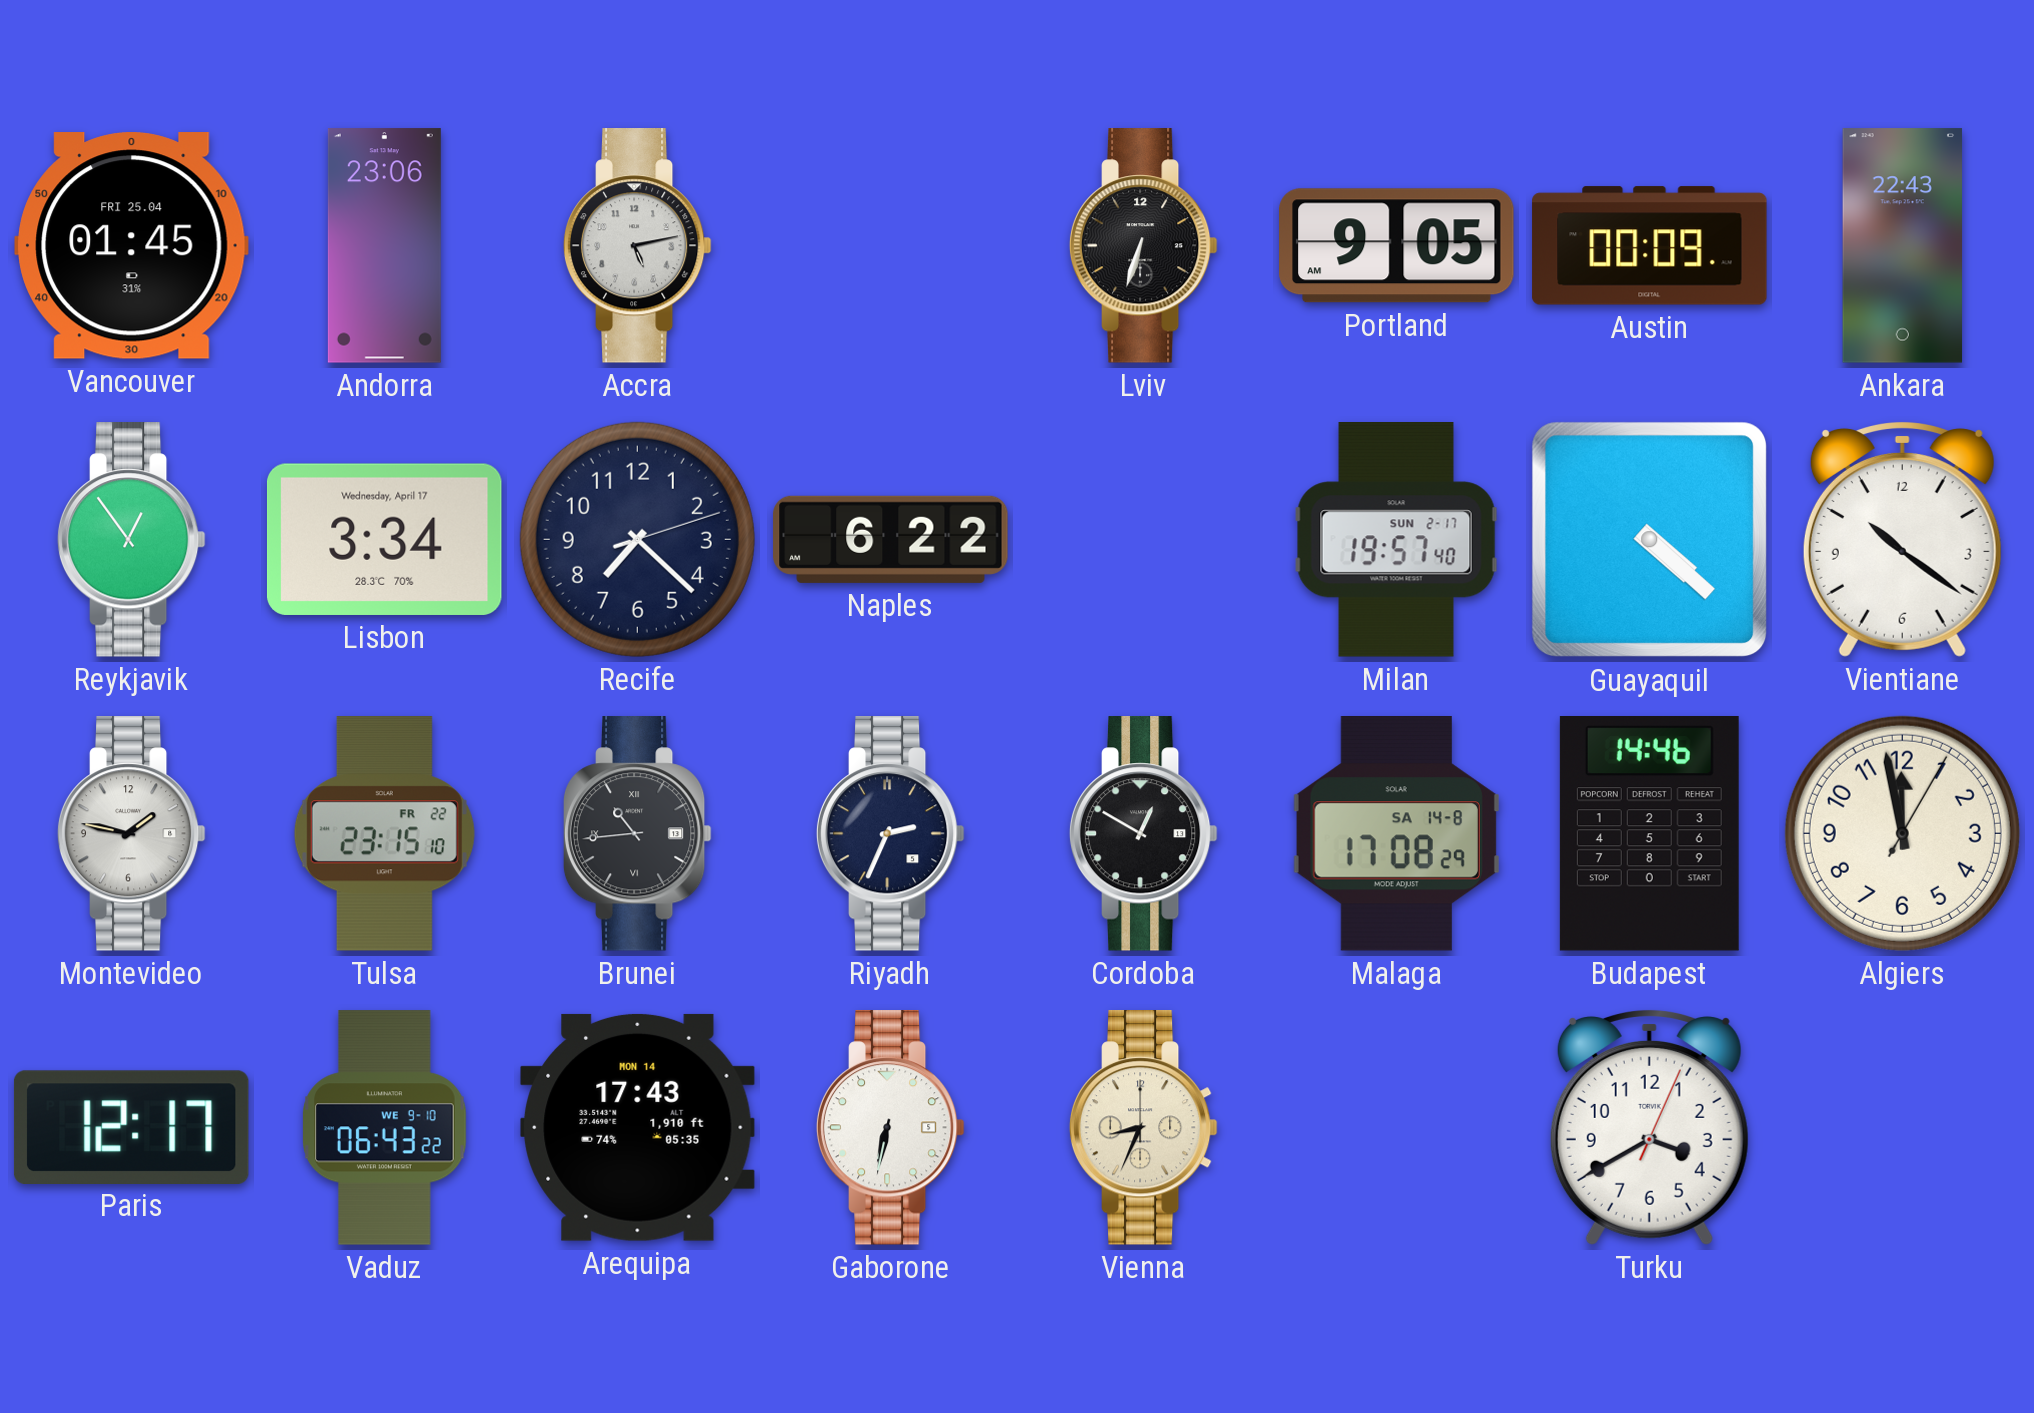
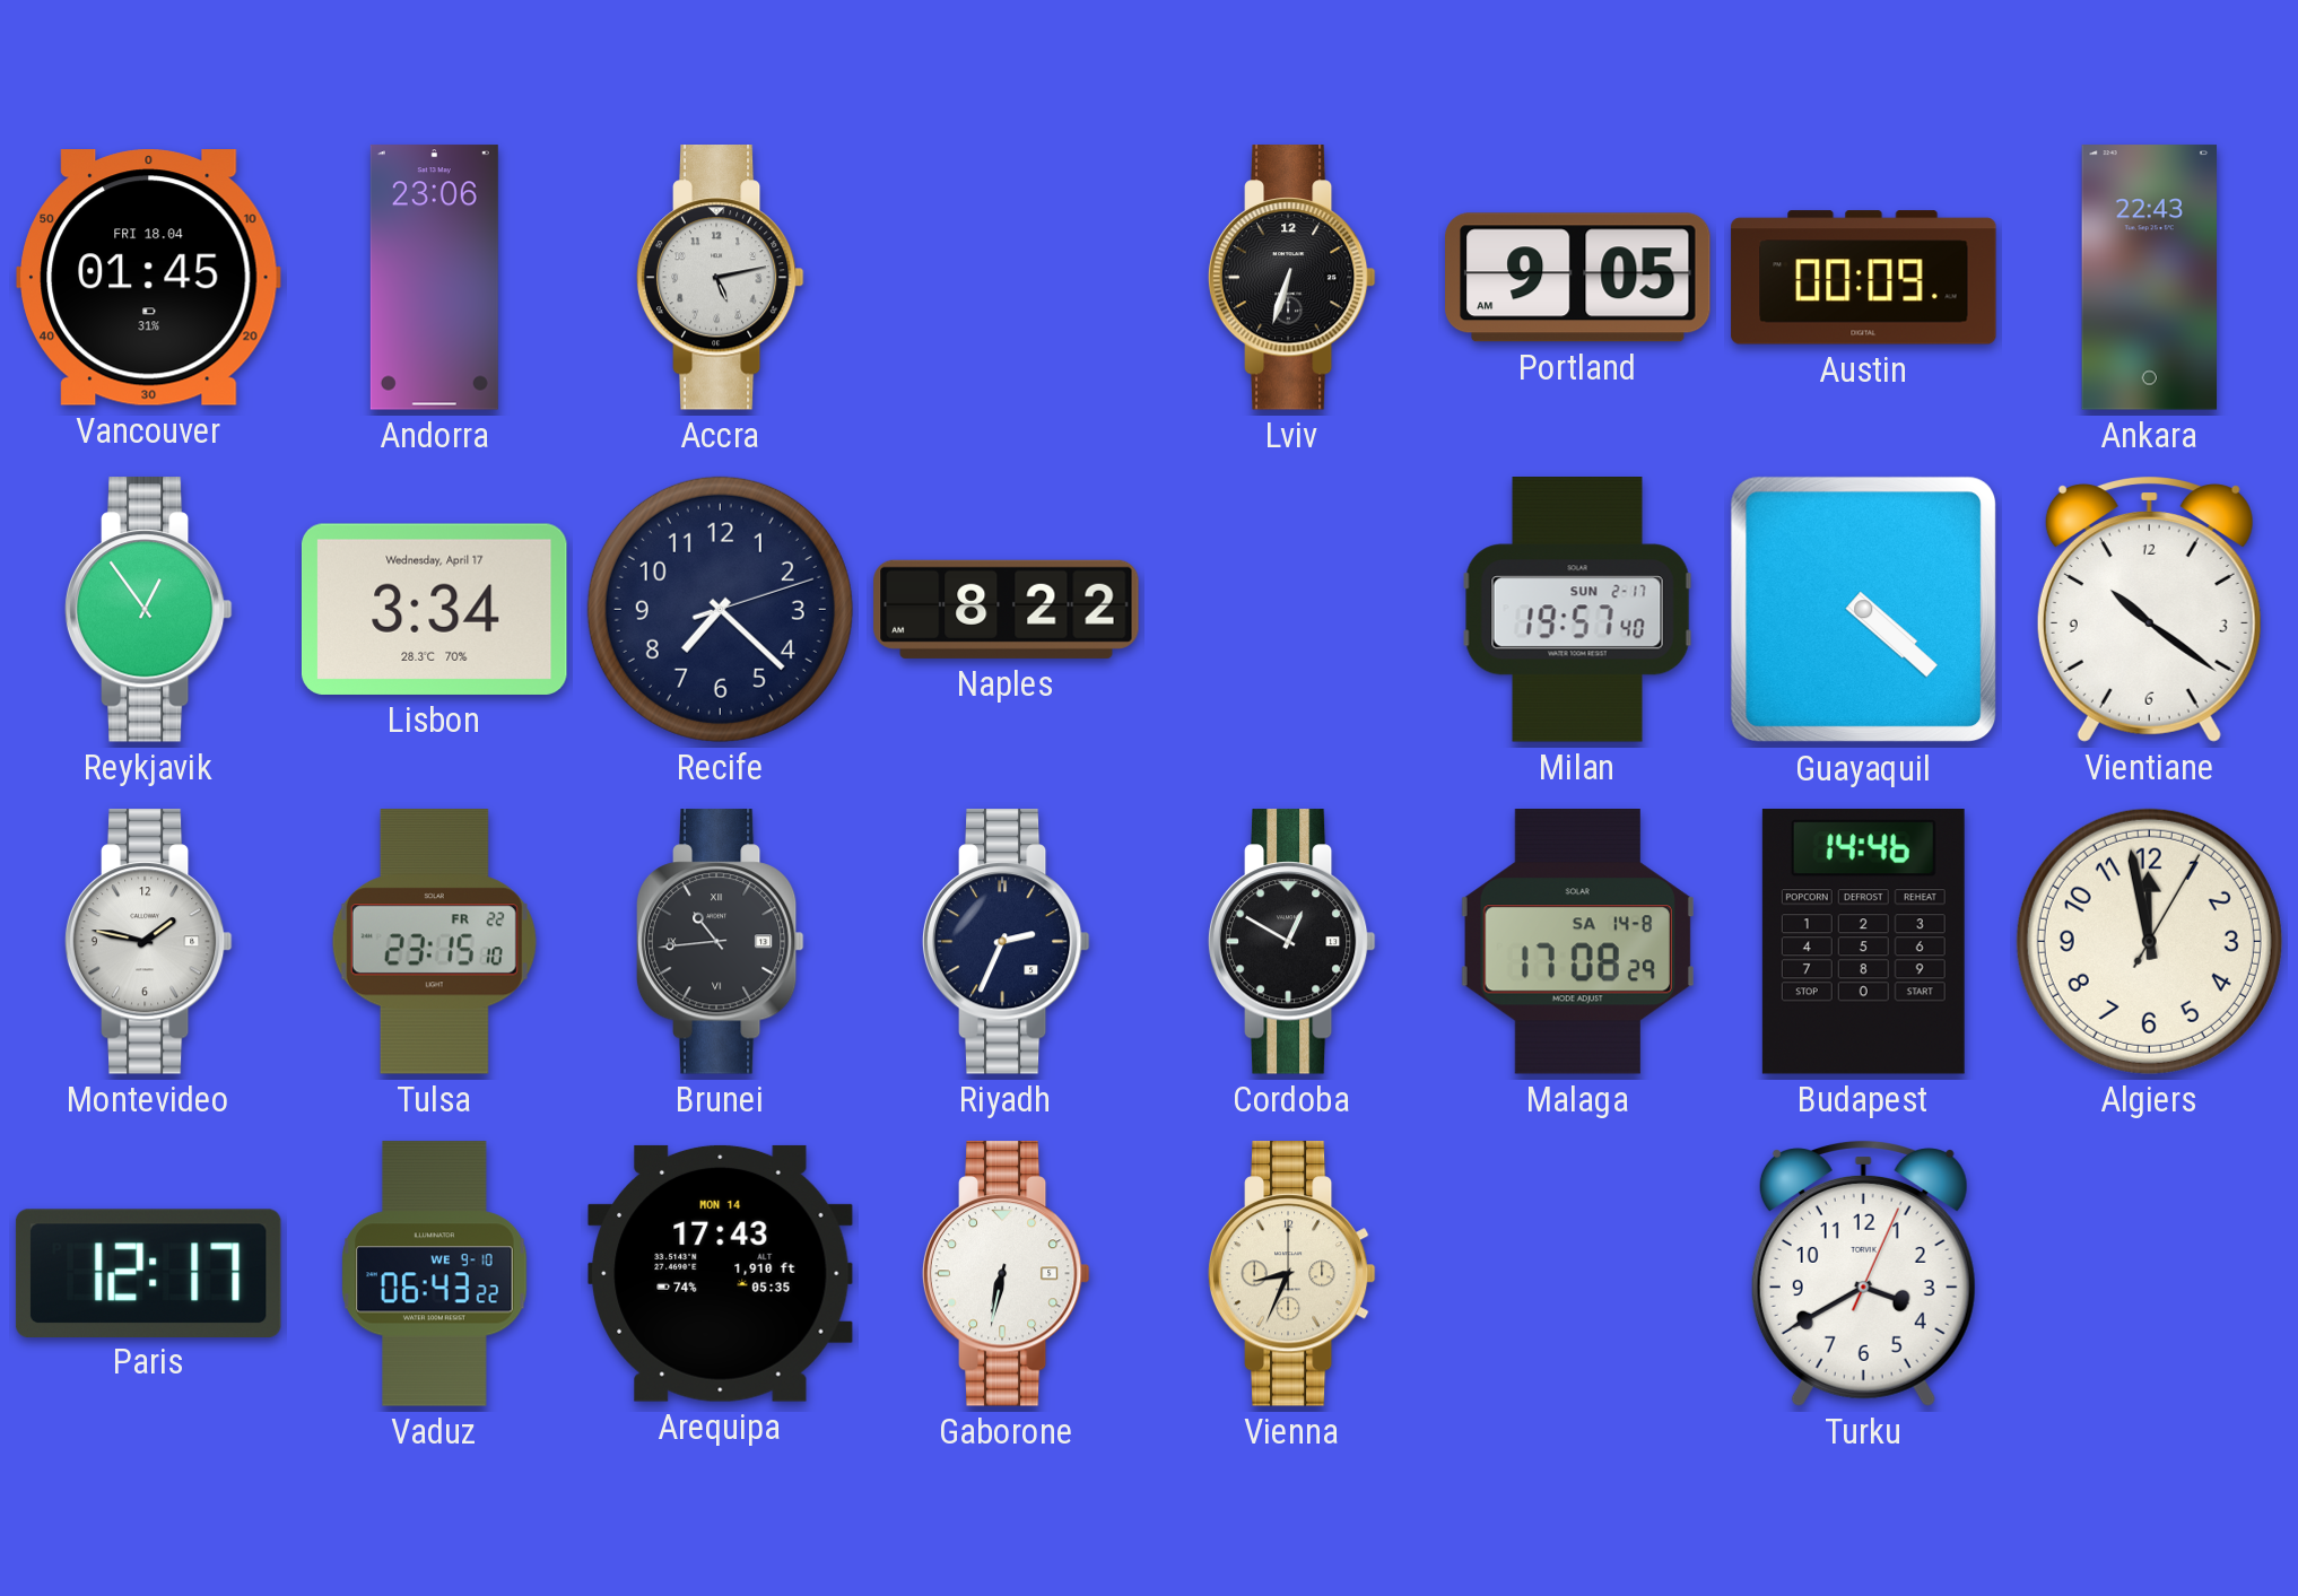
Vancouver date: FRI 25.04 -> FRI 18.04 (149, 278)
Naples: 6:22 -> 8:22 (1007, 609)
